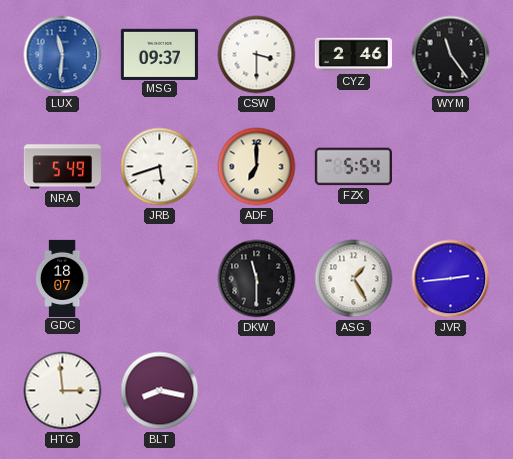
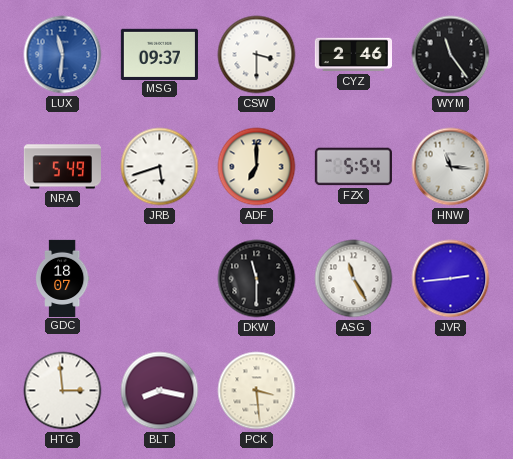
HNW: none -> 11:16 (451, 167)
ASG: 1:25 -> 11:25 (354, 279)
PCK: none -> 3:29 (257, 391)
